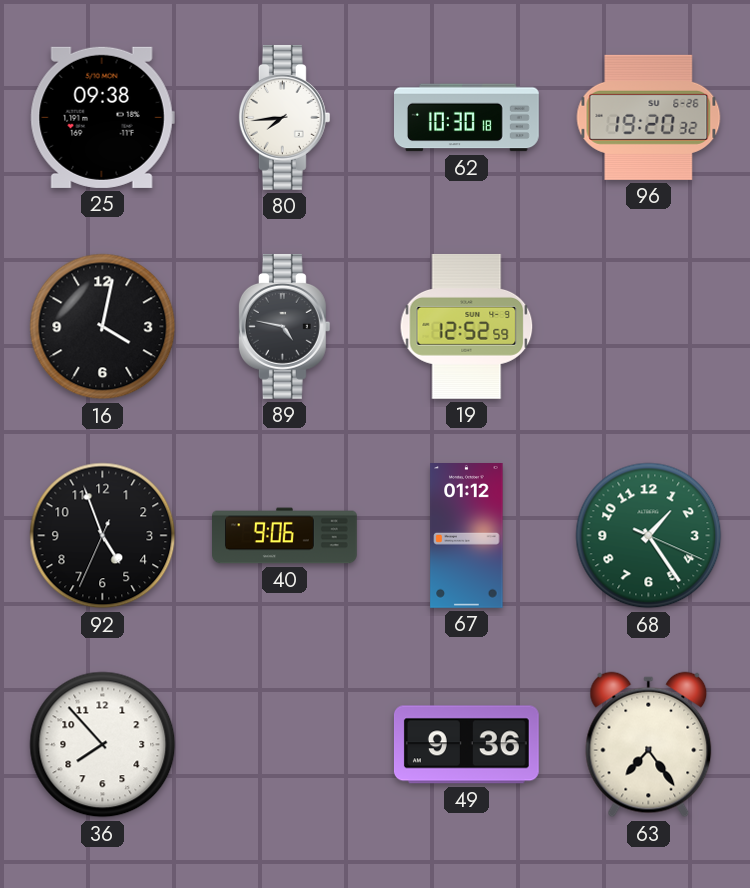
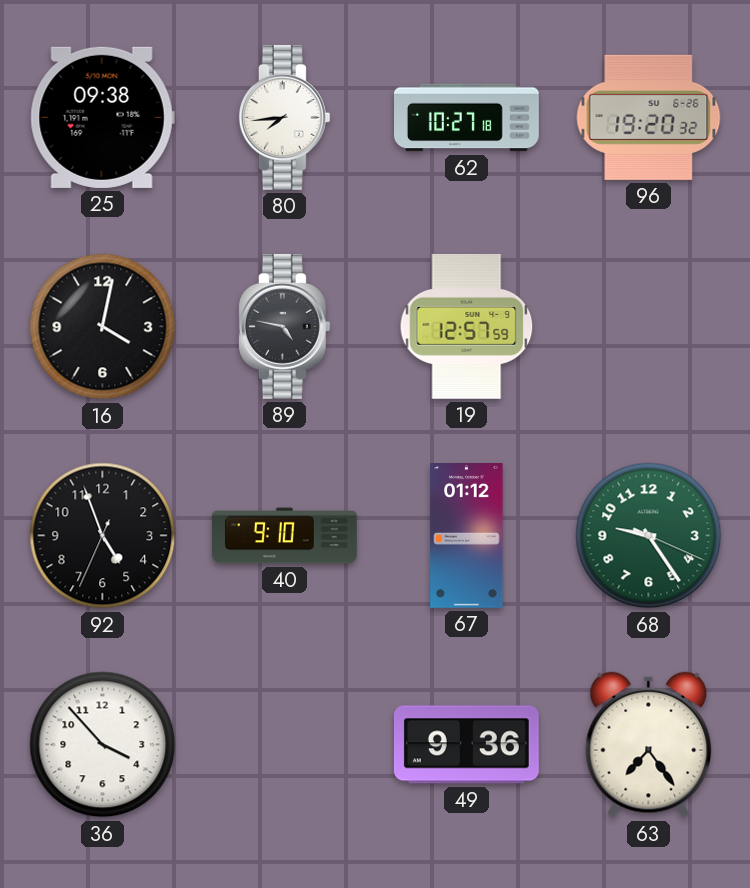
62: 10:30 -> 10:27 (467, 118)
19: 12:52 -> 12:57 (467, 326)
40: 9:06 -> 9:10 (285, 536)
68: 1:24 -> 9:24 (649, 536)
36: 7:53 -> 3:53 (103, 745)
